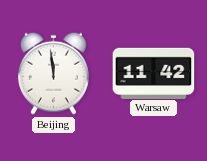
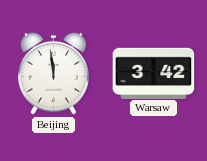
Warsaw: 11:42 -> 3:42 (154, 73)
